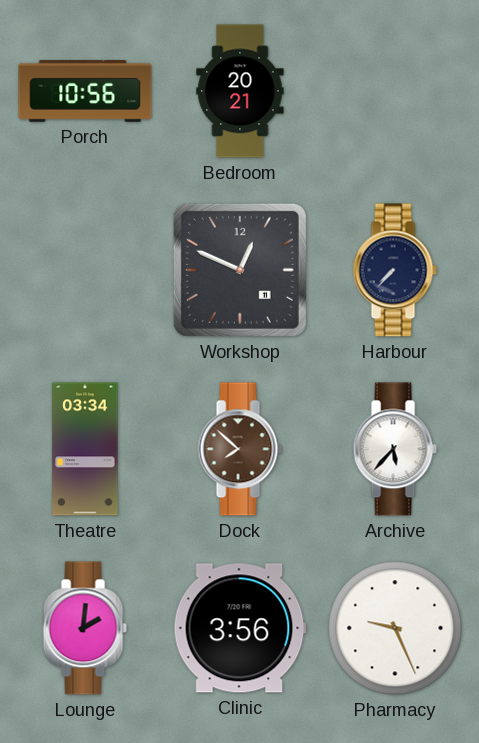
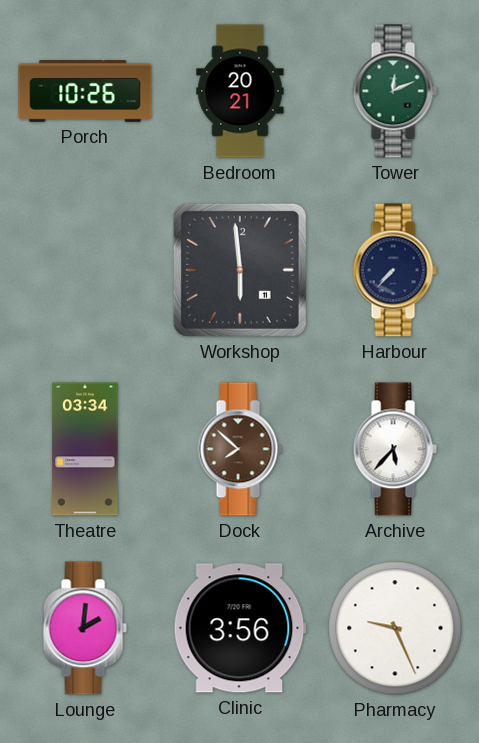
Porch: 10:56 -> 10:26 (85, 92)
Tower: none -> 12:11 (395, 91)
Workshop: 12:49 -> 5:59 (240, 270)
